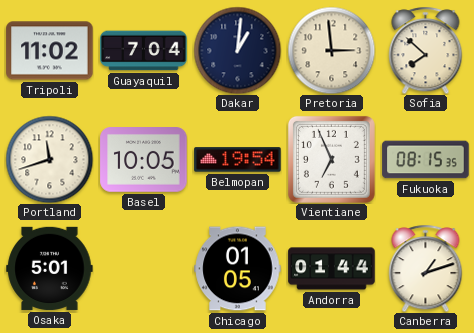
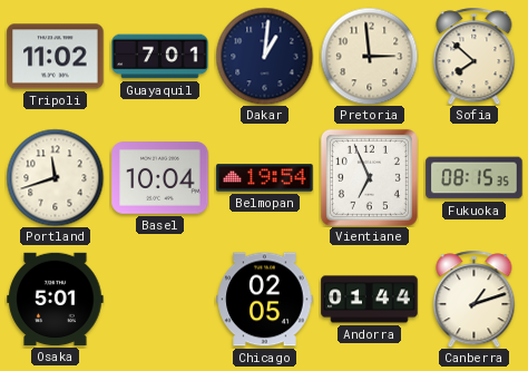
Guayaquil: 7:04 -> 7:01 (160, 57)
Basel: 10:05 -> 10:04 (160, 178)
Chicago: 01:05 -> 02:05 (265, 300)
